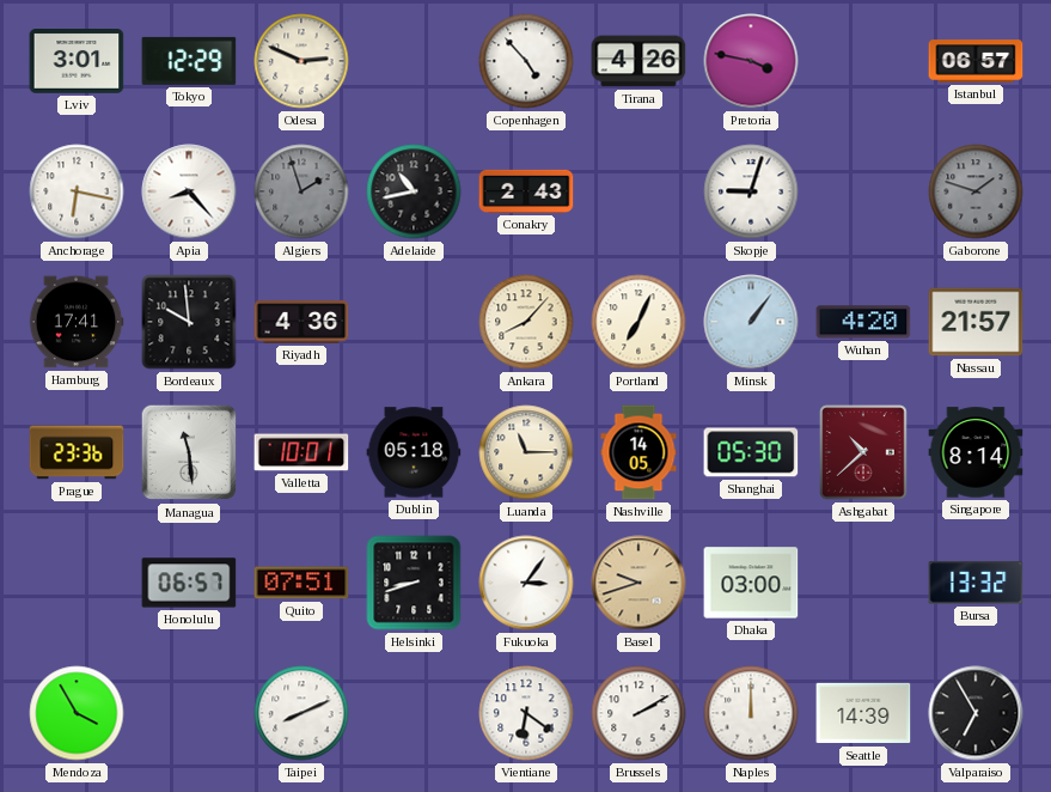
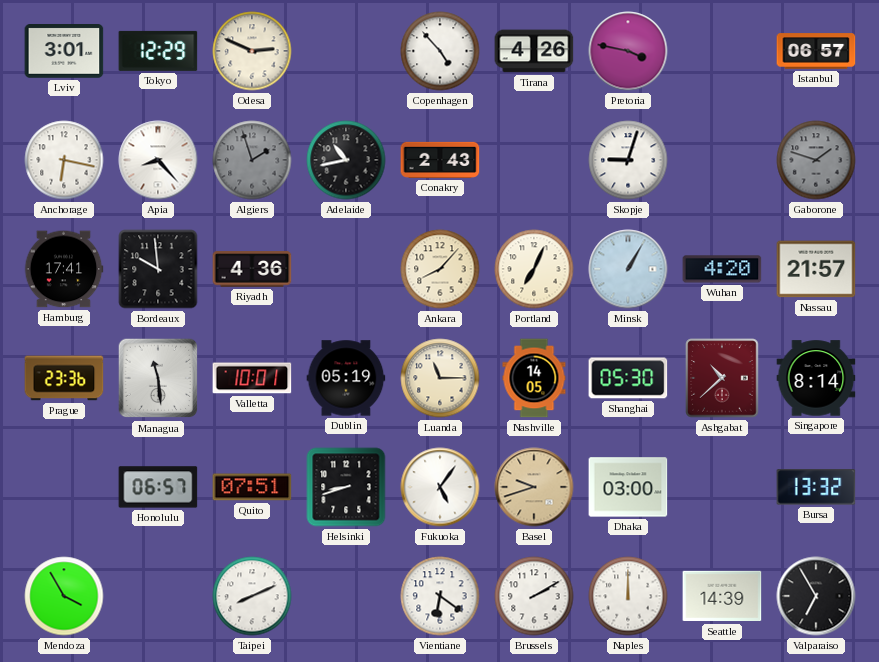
Minsk: 1:06 -> 1:05 (628, 269)
Dublin: 05:18 -> 05:19 (346, 378)
Fukuoka: 3:06 -> 5:06 (440, 487)
